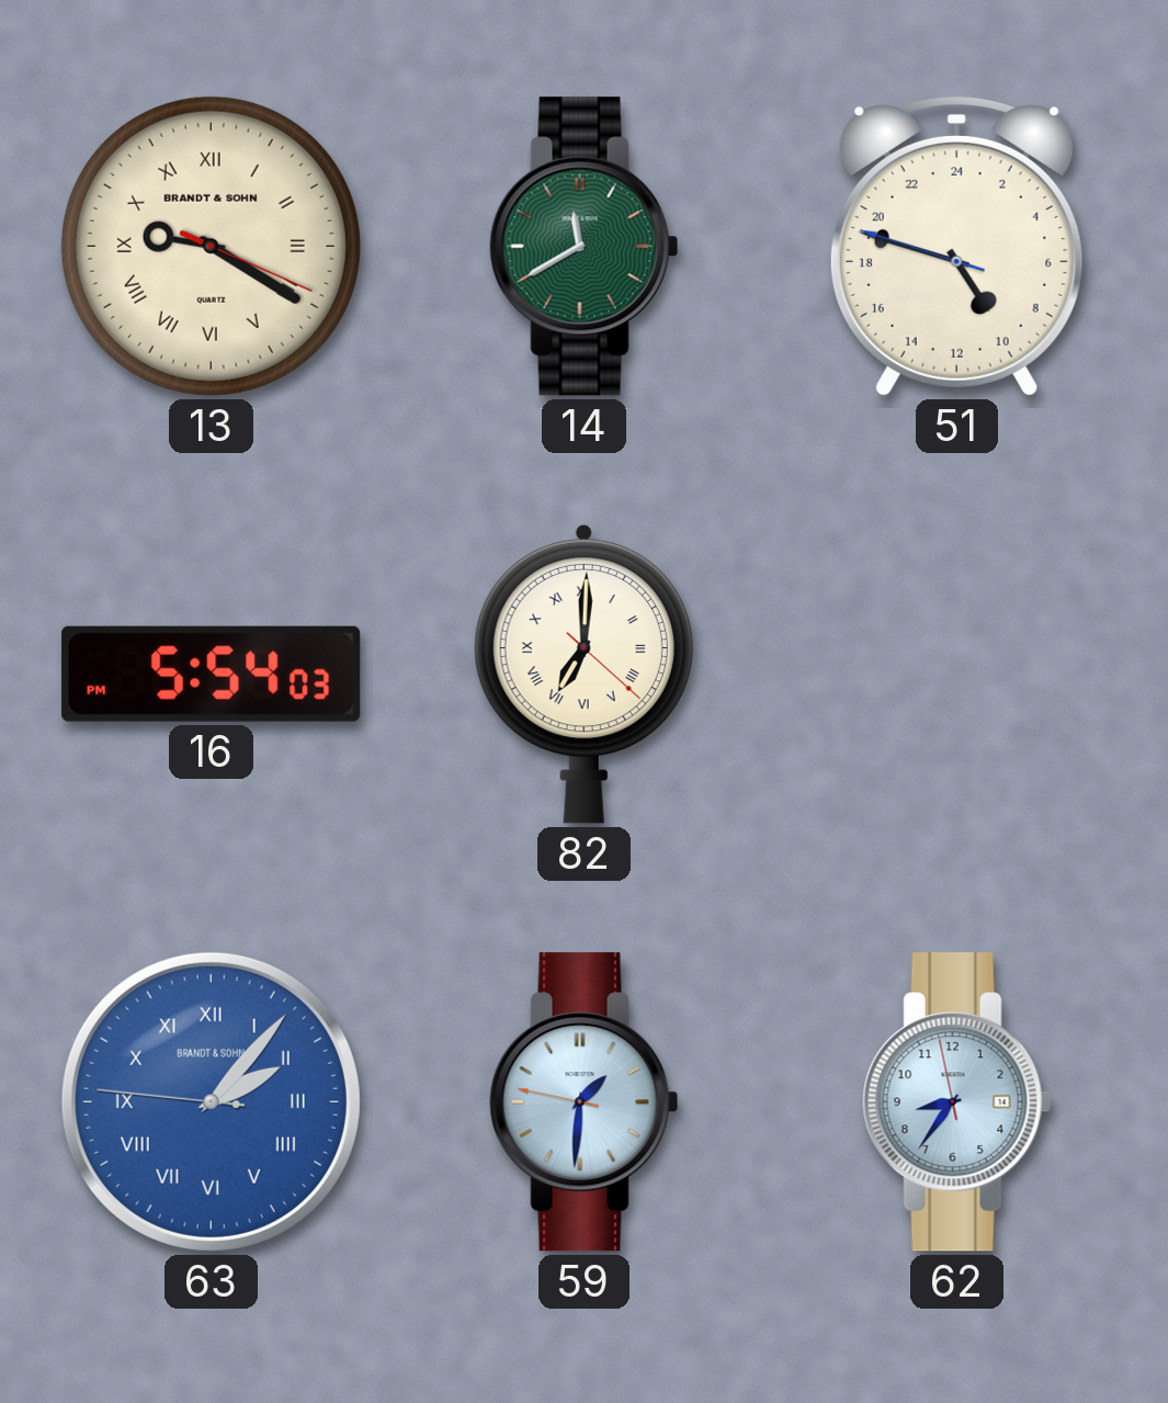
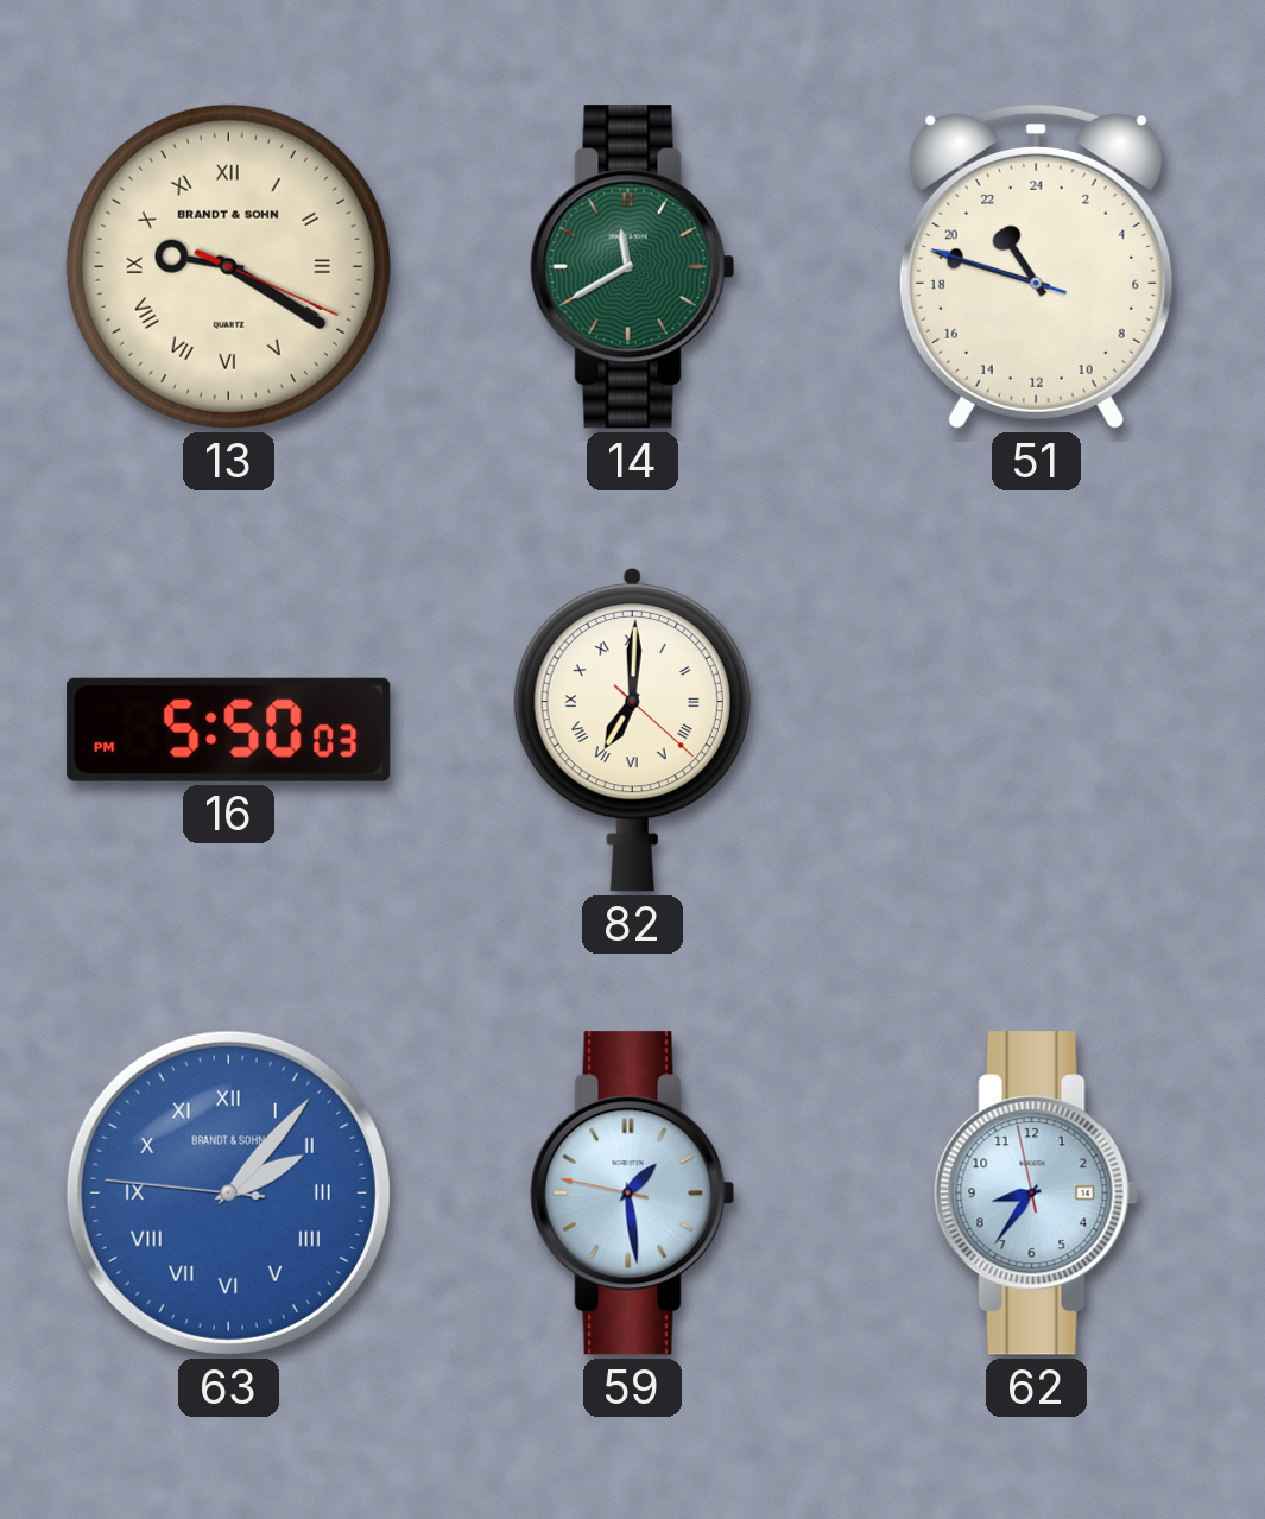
51: 9:47 -> 21:47 (1036, 267)
16: 5:54 -> 5:50 (229, 729)
59: 1:30 -> 1:28 (633, 1194)
